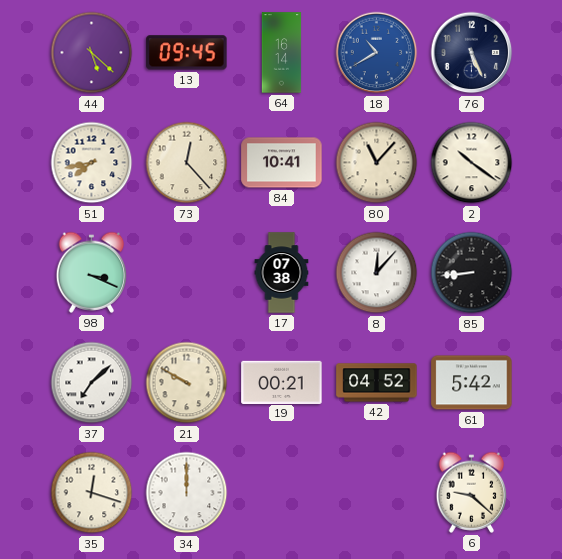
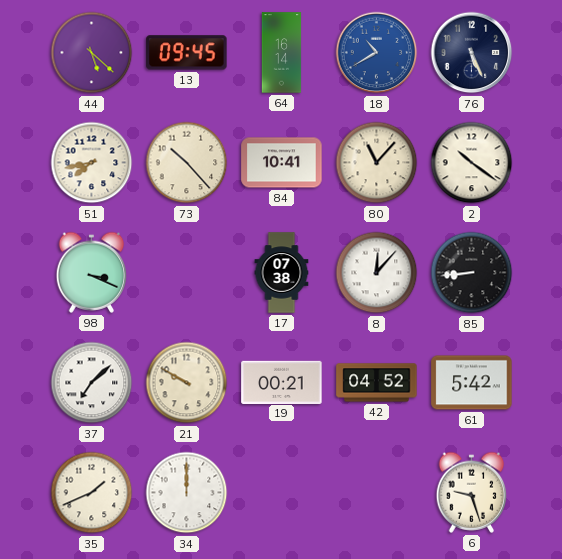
73: 12:23 -> 10:23 (187, 163)
35: 12:18 -> 1:41 (92, 493)
6: 9:22 -> 9:27 (472, 492)
